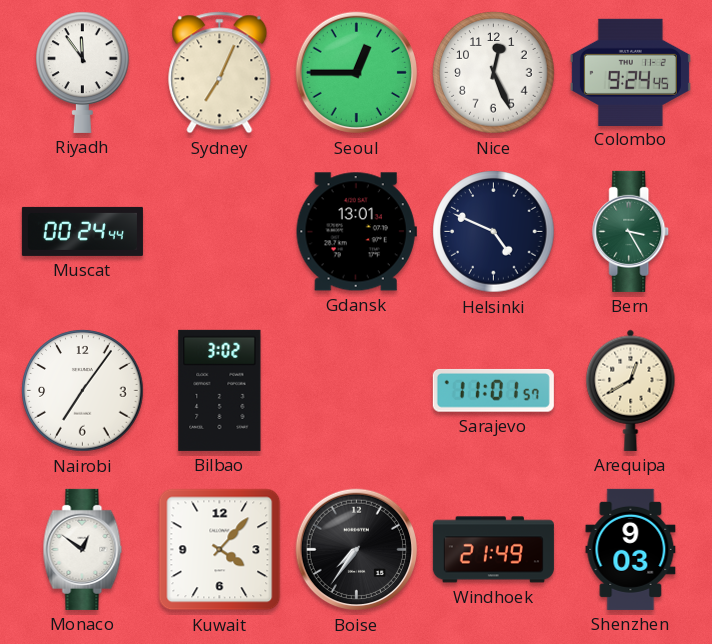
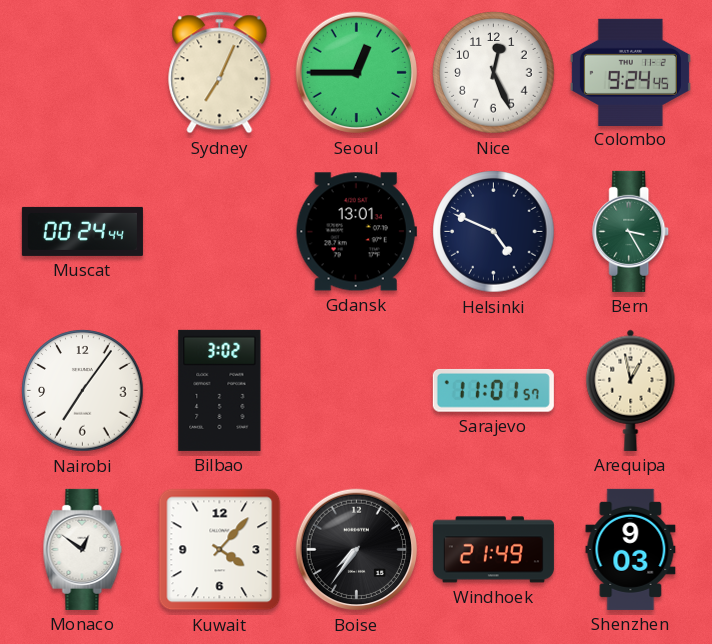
Riyadh: 11:54 -> none (83, 72)
Arequipa: 12:40 -> 12:58 (631, 390)
